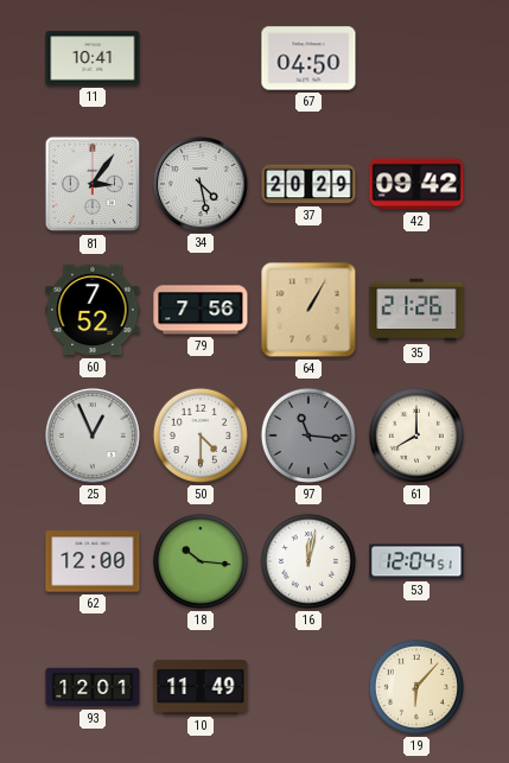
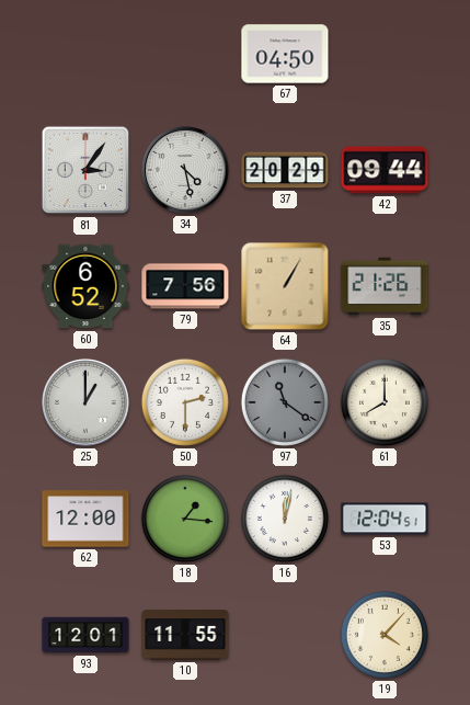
11: 10:41 -> none (93, 58)
42: 09:42 -> 09:44 (385, 170)
60: 7:52 -> 6:52 (85, 286)
25: 12:56 -> 1:00 (87, 403)
50: 4:30 -> 2:30 (185, 402)
97: 11:16 -> 11:21 (285, 402)
18: 10:16 -> 1:16 (185, 519)
10: 11:49 -> 11:55 (185, 635)
19: 6:07 -> 4:07 (385, 635)
